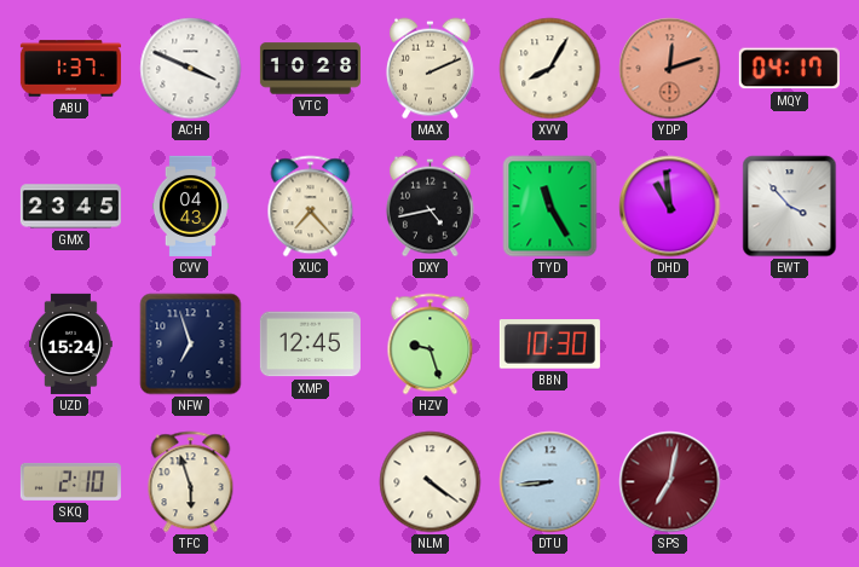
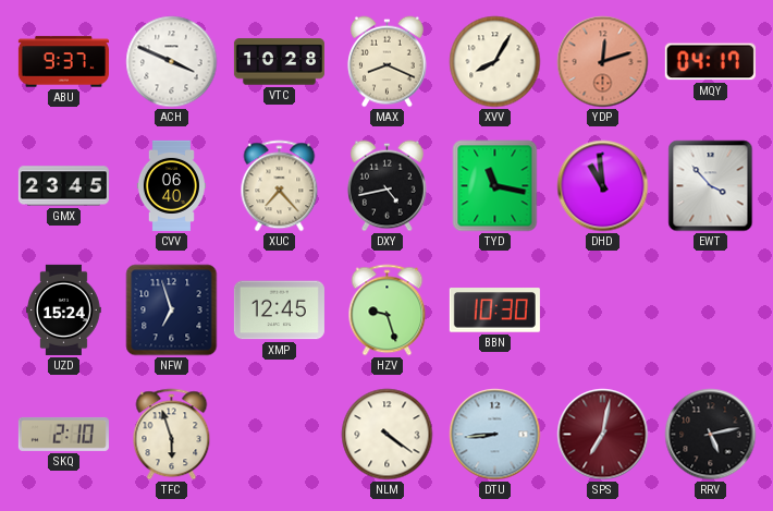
ABU: 1:37 -> 9:37 (63, 62)
MAX: 2:11 -> 8:19 (387, 62)
CVV: 04:43 -> 06:40 (171, 185)
TYD: 11:25 -> 11:17 (495, 186)
RRV: none -> 5:13 (711, 435)
